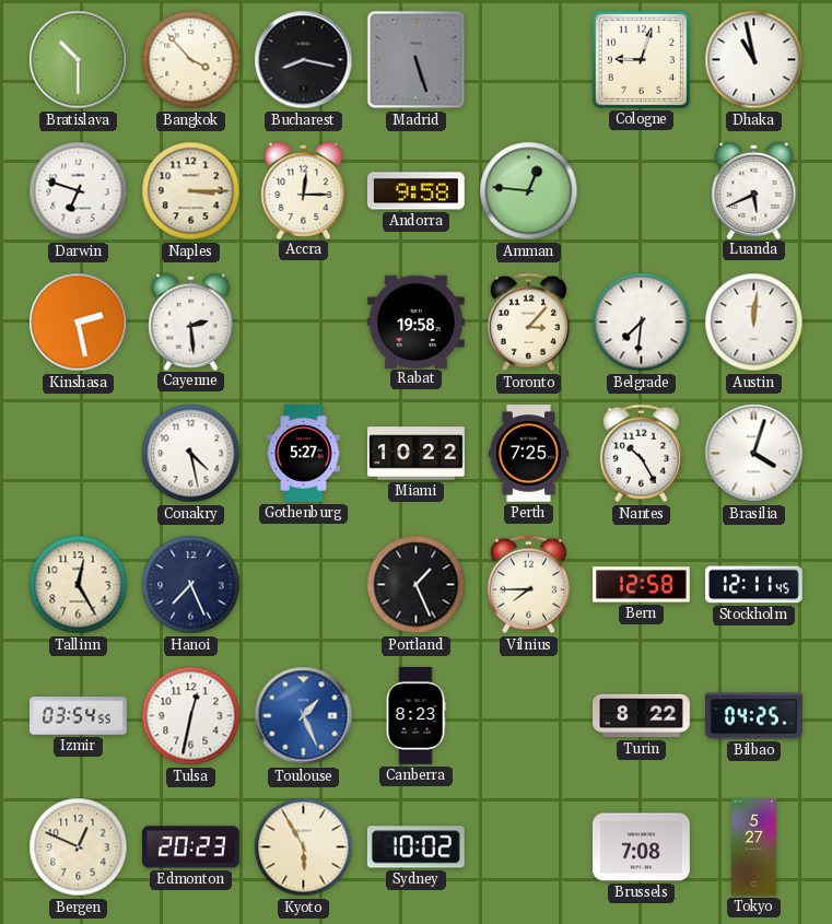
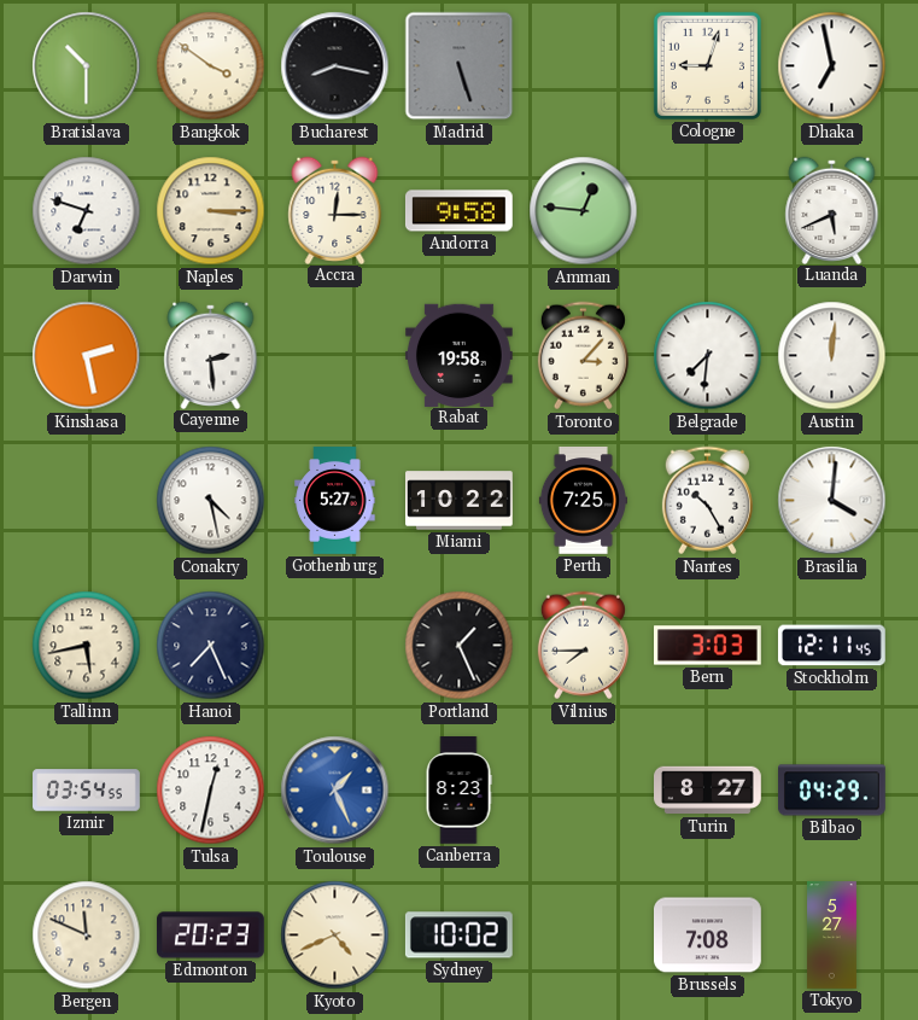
Bangkok: 3:53 -> 3:51 (211, 66)
Dhaka: 10:58 -> 6:58 (832, 66)
Brasilia: 4:03 -> 4:01 (832, 501)
Tallinn: 12:25 -> 5:43 (87, 646)
Bern: 12:58 -> 3:03 (708, 646)
Turin: 8:22 -> 8:27 (708, 791)
Bilbao: 04:25 -> 04:29 (832, 791)
Bergen: 12:49 -> 11:49 (87, 936)
Kyoto: 5:55 -> 4:41 (335, 936)
